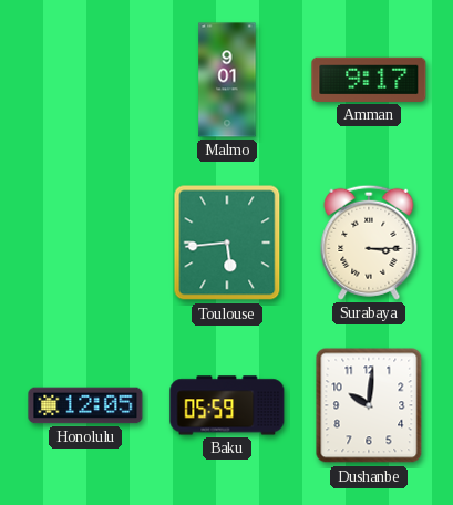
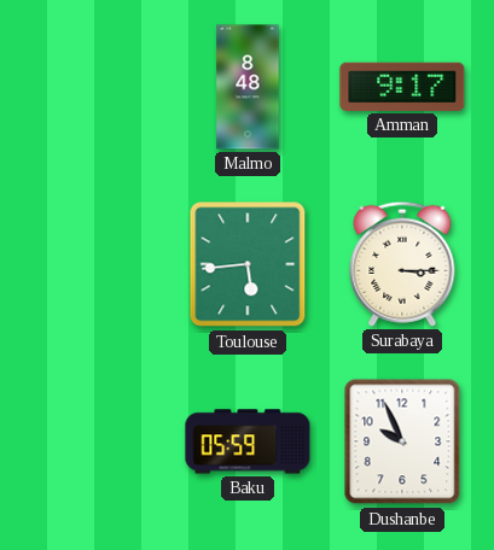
Malmo: 9:01 -> 8:48 (248, 87)
Honolulu: 12:05 -> none (85, 405)
Dushanbe: 10:01 -> 9:56 (402, 441)
